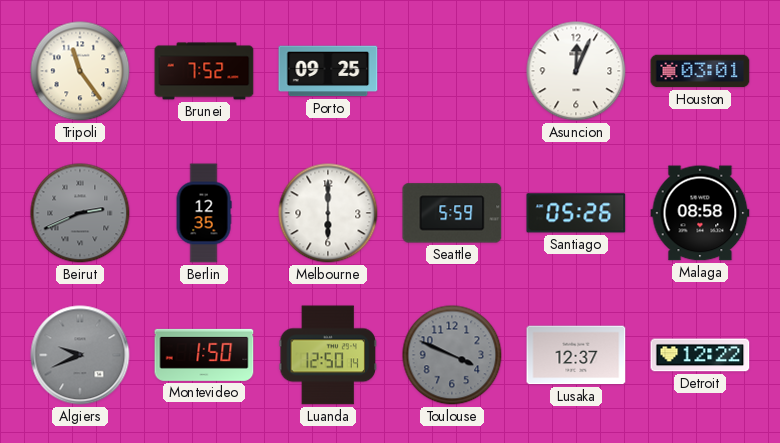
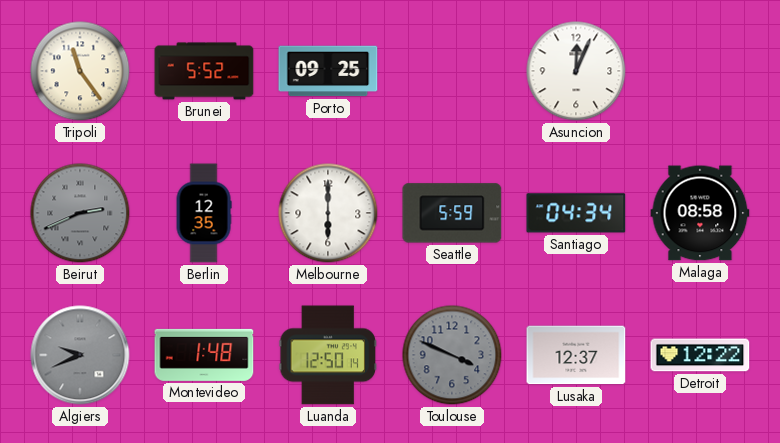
Brunei: 7:52 -> 5:52 (204, 71)
Houston: 03:01 -> none (700, 71)
Santiago: 05:26 -> 04:34 (576, 213)
Montevideo: 1:50 -> 1:48 (204, 355)
